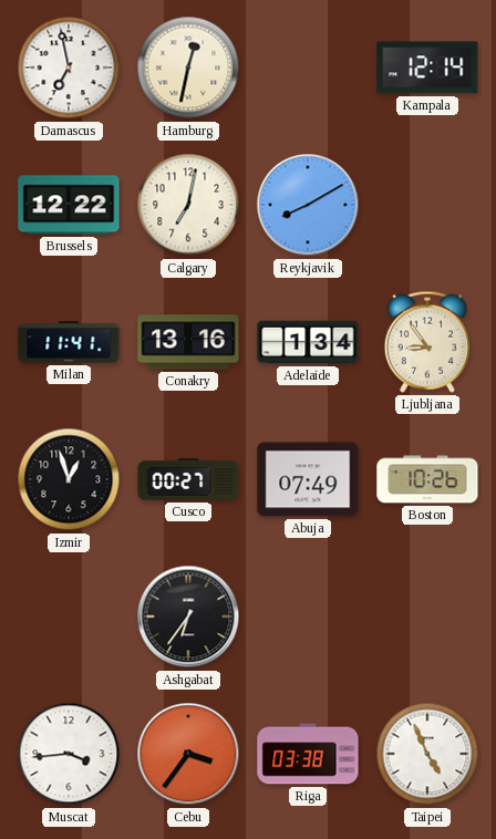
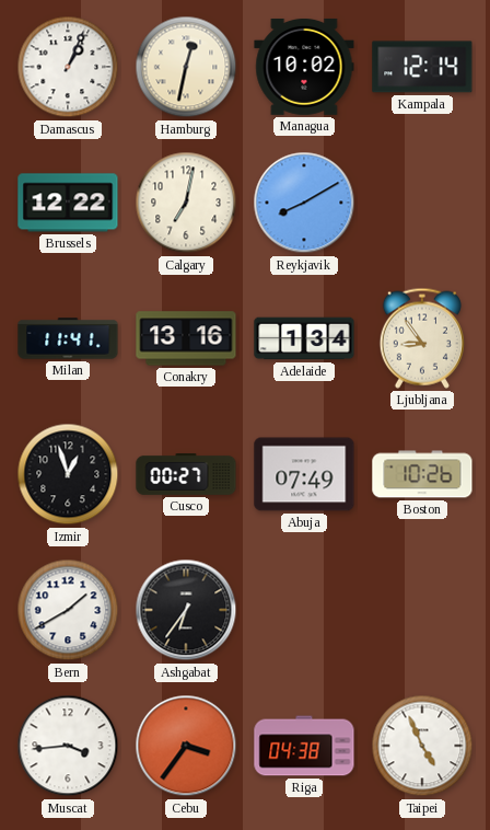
Damascus: 6:58 -> 1:04 (68, 67)
Managua: none -> 10:02 (304, 67)
Bern: none -> 1:40 (68, 610)
Riga: 03:38 -> 04:38 (304, 746)
